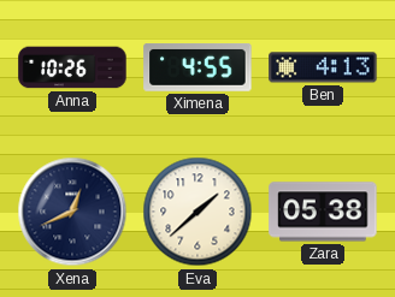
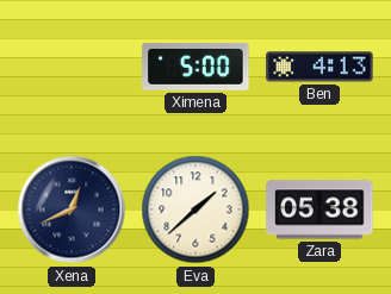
Anna: 10:26 -> none (72, 67)
Ximena: 4:55 -> 5:00 (195, 68)
